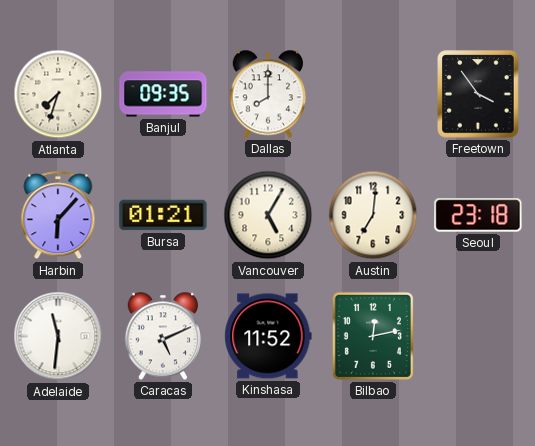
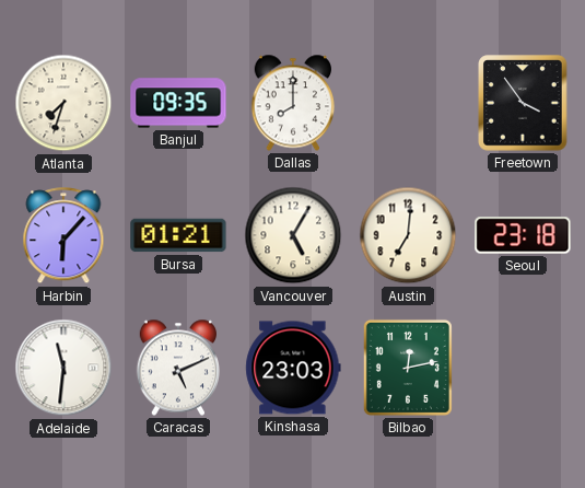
Kinshasa: 11:52 -> 23:03 (293, 368)
